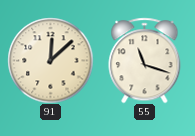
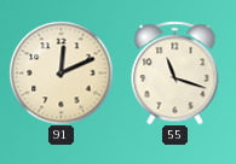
91: 12:08 -> 12:11 (61, 72)
